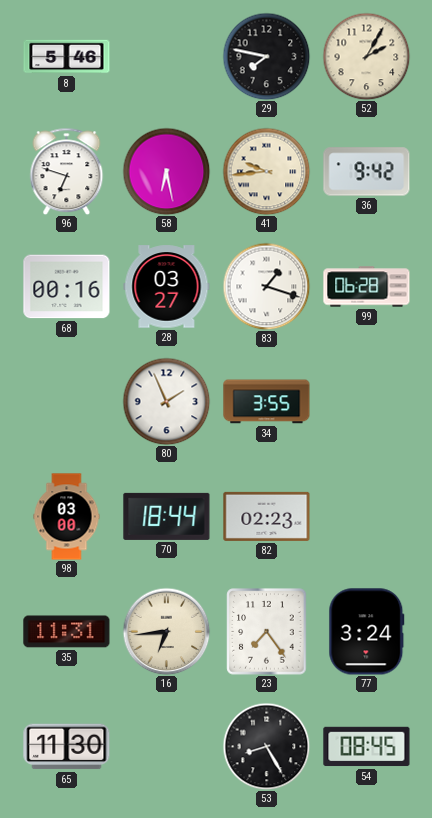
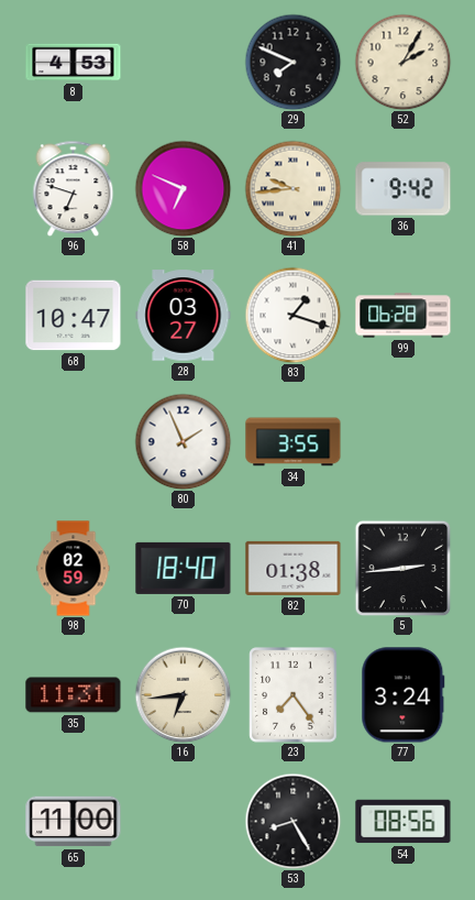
8: 5:46 -> 4:53 (74, 63)
29: 7:47 -> 7:49 (292, 62)
58: 6:28 -> 6:49 (183, 188)
68: 00:16 -> 10:47 (74, 316)
98: 03:00 -> 02:59 (74, 569)
70: 18:44 -> 18:40 (184, 568)
82: 02:23 -> 01:38 (294, 568)
5: none -> 2:44 (402, 568)
65: 11:30 -> 11:00 (74, 822)
54: 08:45 -> 08:56 (404, 822)
